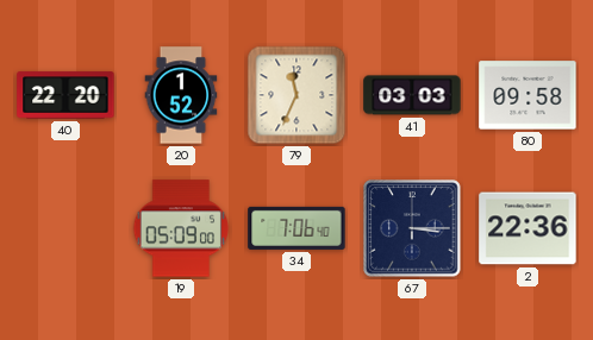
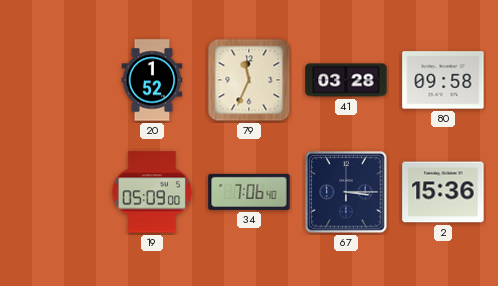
40: 22:20 -> none (65, 95)
41: 03:03 -> 03:28 (346, 80)
2: 22:36 -> 15:36 (443, 192)
